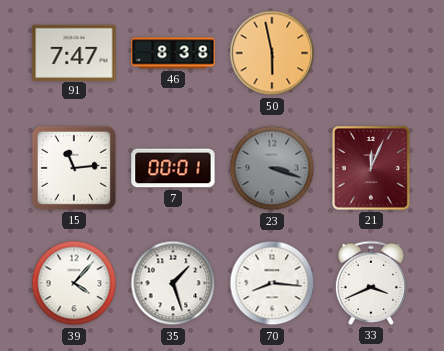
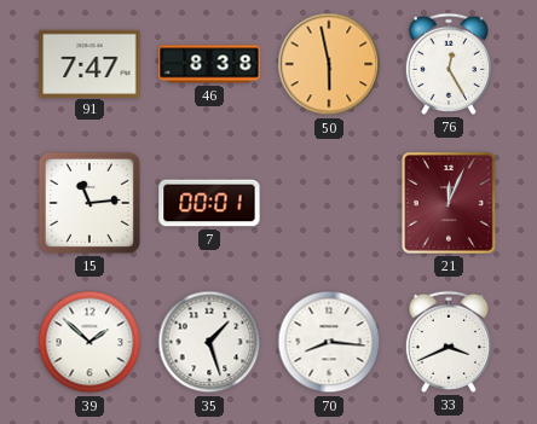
76: none -> 12:25 (447, 64)
23: 3:18 -> none (272, 168)
39: 4:07 -> 1:52 (89, 342)
